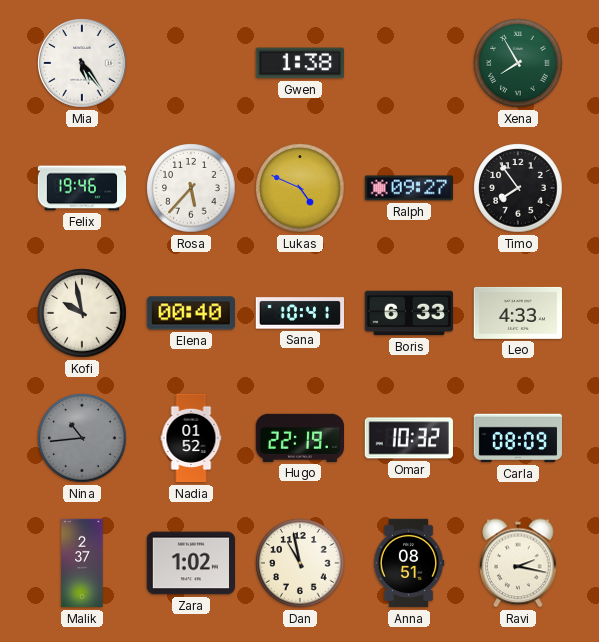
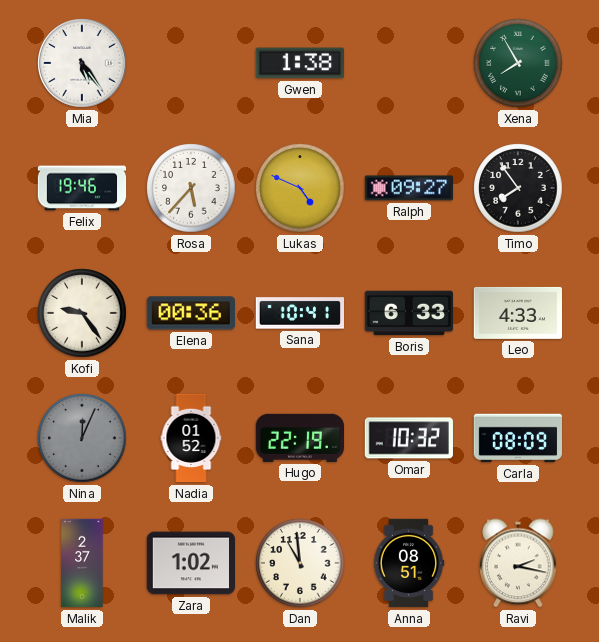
Kofi: 9:58 -> 9:24 (82, 313)
Elena: 00:40 -> 00:36 (191, 313)
Nina: 10:44 -> 12:04 (82, 438)
Dan: 10:58 -> 10:59 (300, 563)
